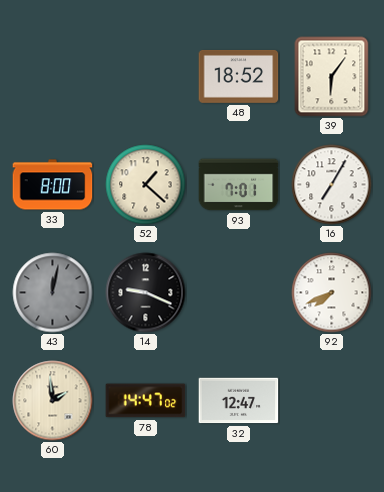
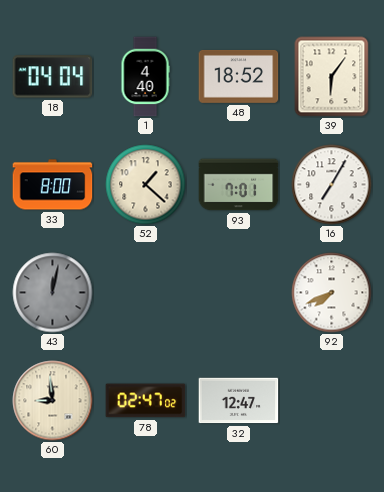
18: none -> 04:04 (53, 77)
1: none -> 4:40 (145, 77)
14: 9:19 -> none (146, 293)
60: 1:59 -> 8:59 (53, 401)
78: 14:47 -> 02:47 (146, 401)
